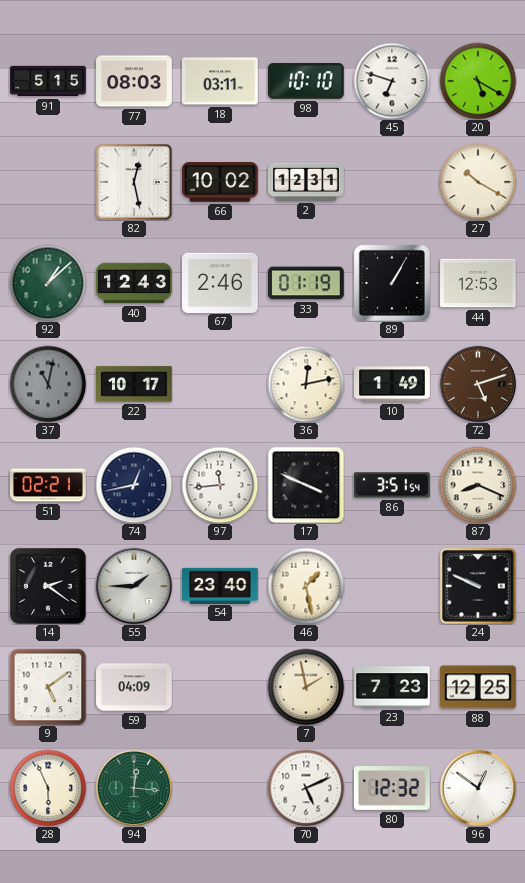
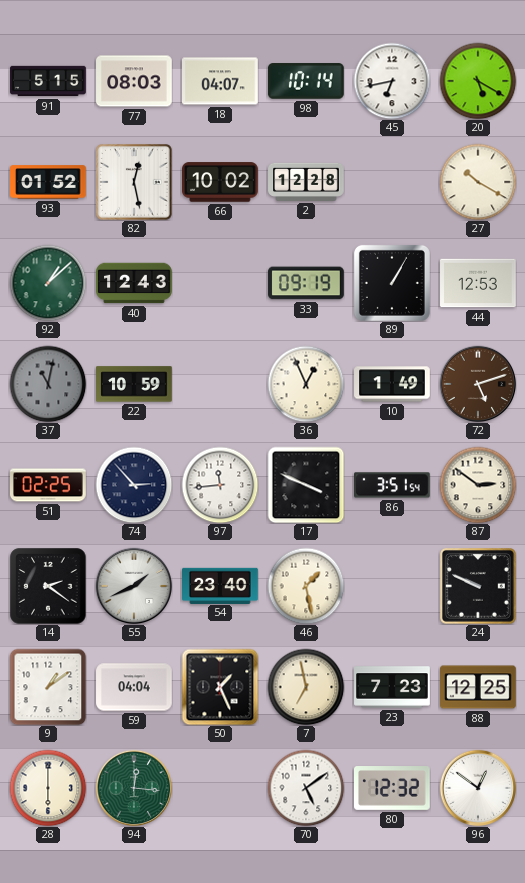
18: 03:11 -> 04:07 (221, 81)
98: 10:10 -> 10:14 (306, 81)
45: 6:48 -> 6:43 (392, 81)
93: none -> 01:52 (49, 182)
2: 12:31 -> 12:28 (306, 182)
67: 2:46 -> none (221, 282)
33: 01:19 -> 09:19 (306, 283)
22: 10:17 -> 10:59 (135, 384)
36: 12:13 -> 12:56 (306, 384)
51: 02:21 -> 02:25 (49, 485)
74: 12:43 -> 2:53 (134, 485)
87: 8:19 -> 2:51 (478, 485)
55: 1:45 -> 1:41 (134, 586)
9: 5:09 -> 1:09 (48, 687)
59: 04:09 -> 04:04 (134, 687)
50: none -> 1:26 (220, 687)
7: 1:58 -> 6:58 (306, 687)
28: 5:56 -> 6:00 (48, 788)
70: 5:11 -> 5:09 (306, 788)
